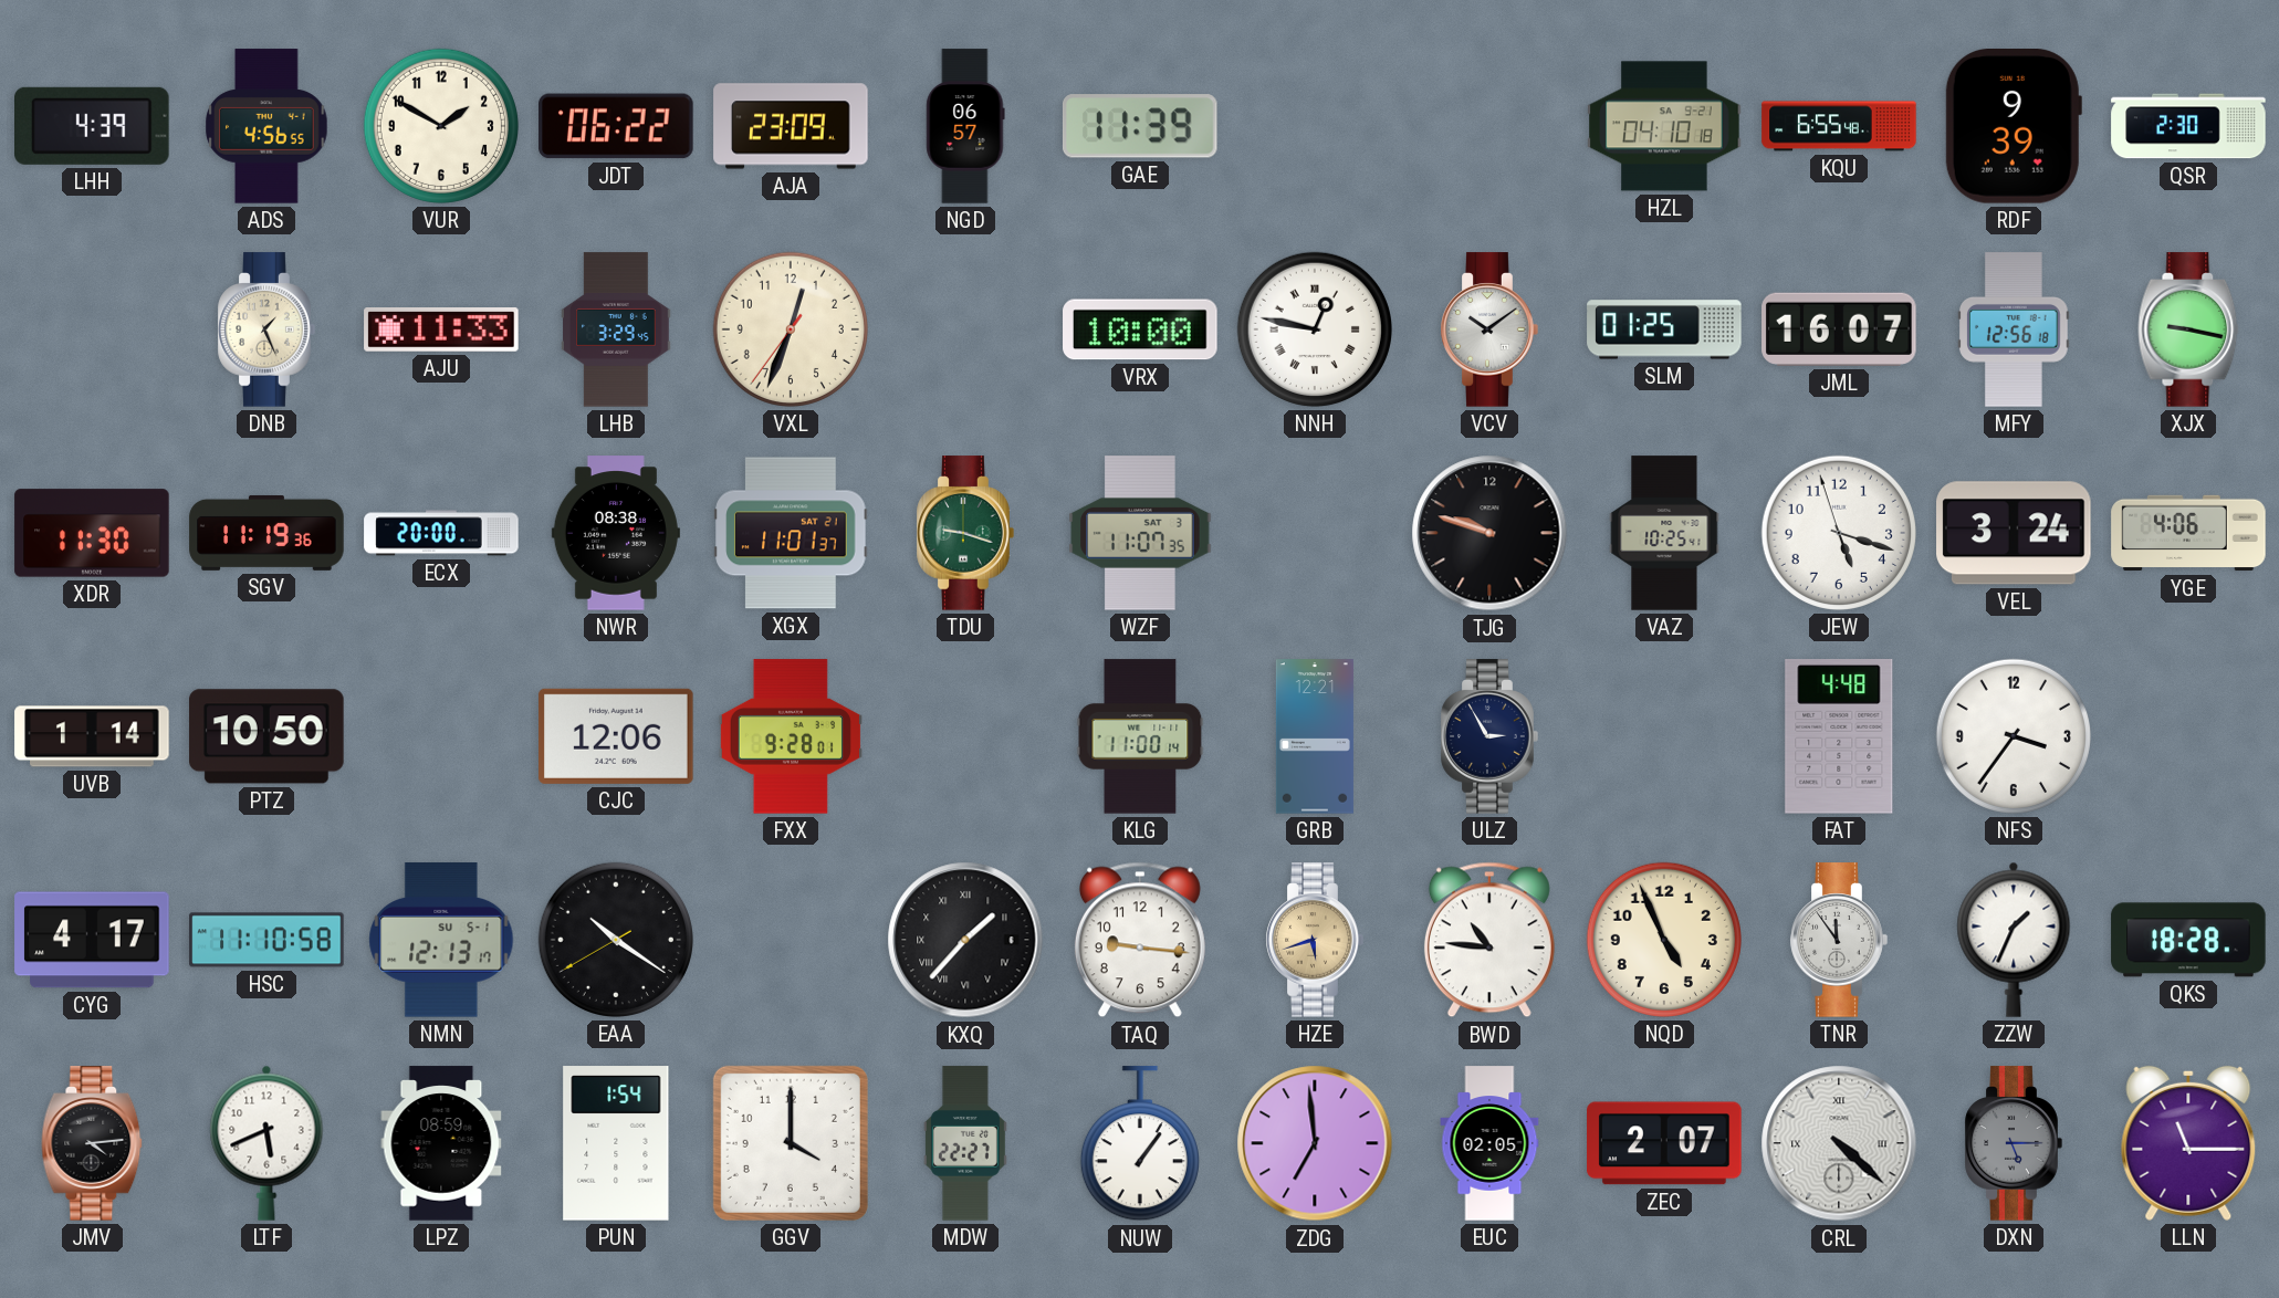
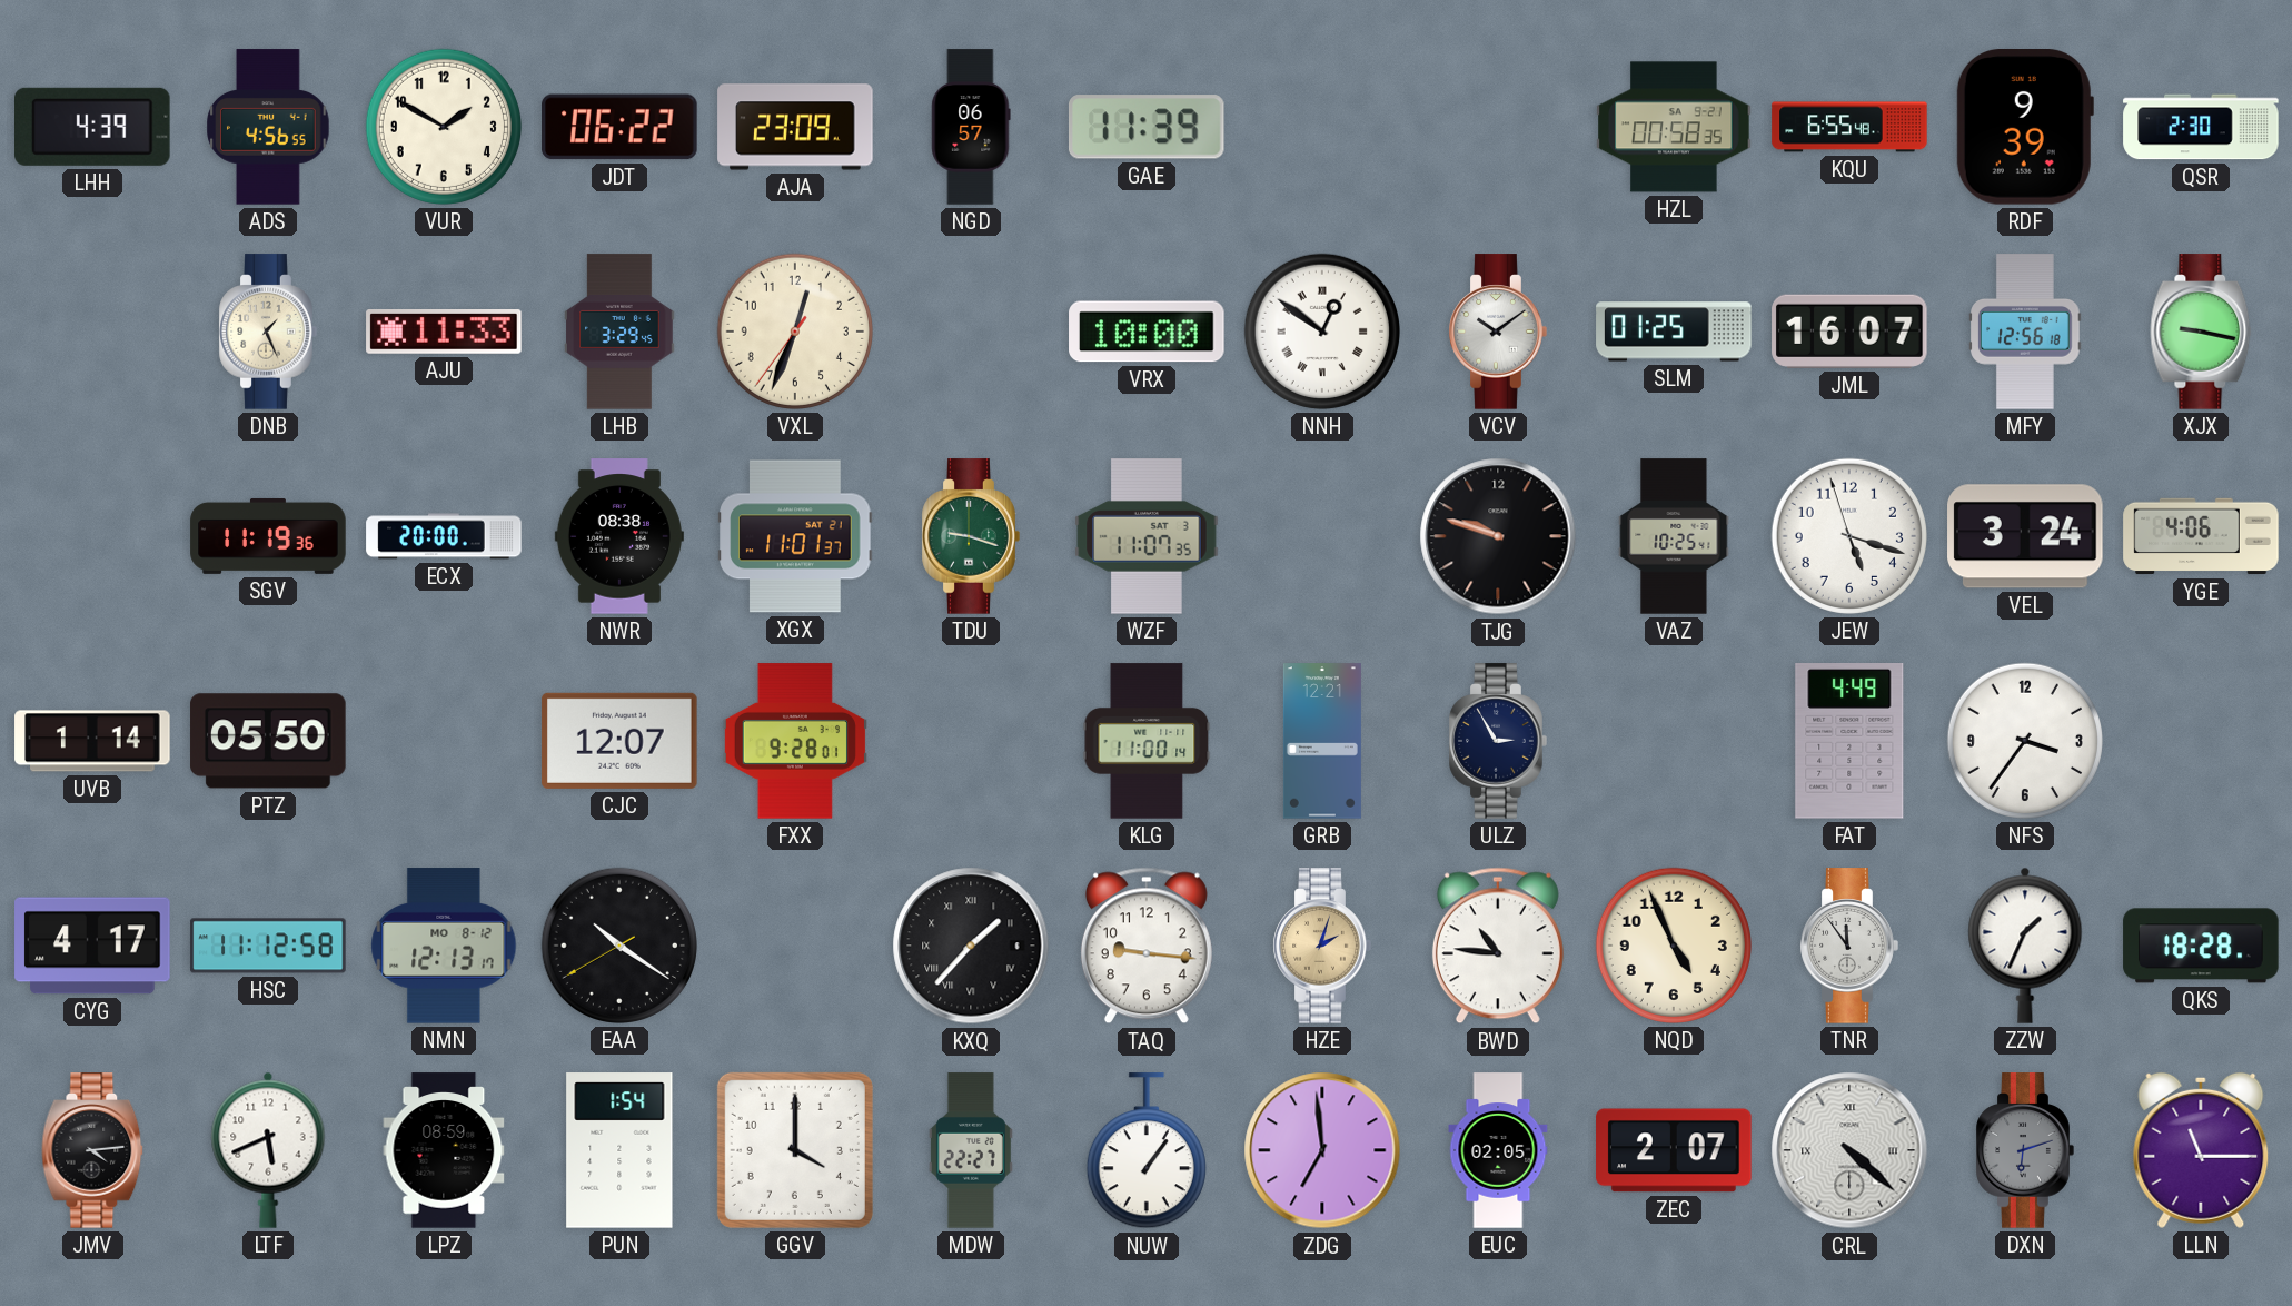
HZL: 04:10 -> 00:58 (1674, 127)
NNH: 12:47 -> 12:51 (1322, 332)
XDR: 11:30 -> none (92, 533)
PTZ: 10:50 -> 05:50 (268, 741)
CJC: 12:06 -> 12:07 (619, 741)
FAT: 4:48 -> 4:49 (1849, 741)
HSC: 11:10 -> 11:12 (268, 946)
NMN date: SU 5-1 -> MO 8-12 (444, 946)
HZE: 5:42 -> 2:03 (1322, 946)
DXN: 5:15 -> 6:12 (2025, 1150)
